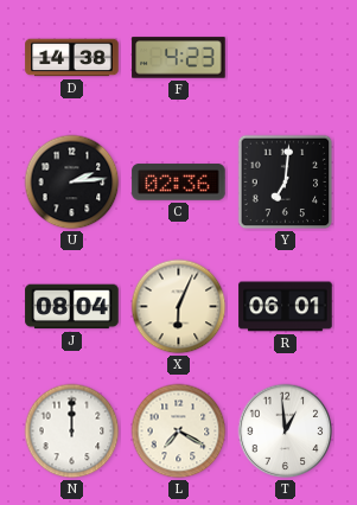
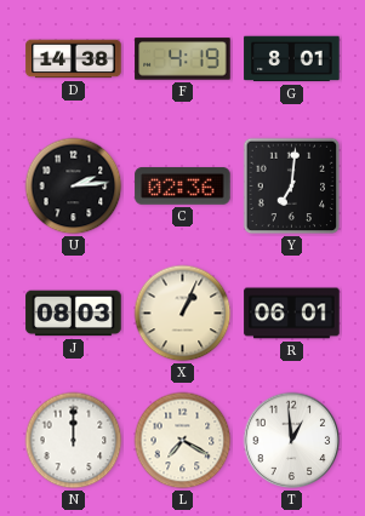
F: 4:23 -> 4:19 (183, 59)
G: none -> 8:01 (292, 59)
J: 08:04 -> 08:03 (74, 314)
X: 6:04 -> 1:04 (183, 314)
